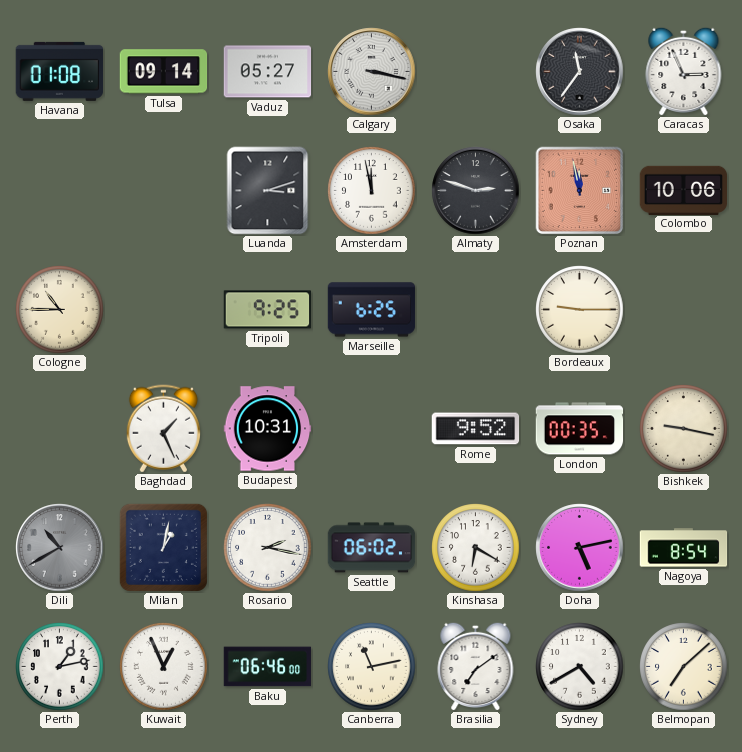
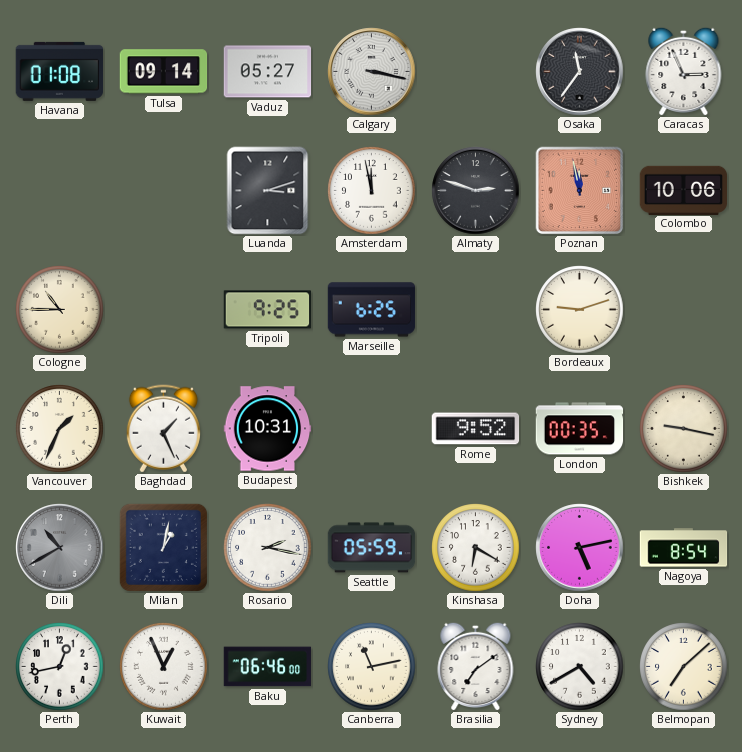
Bordeaux: 9:15 -> 9:12 (580, 310)
Vancouver: none -> 1:34 (60, 429)
Seattle: 06:02 -> 05:59 (372, 548)
Perth: 1:13 -> 12:43 (60, 667)
